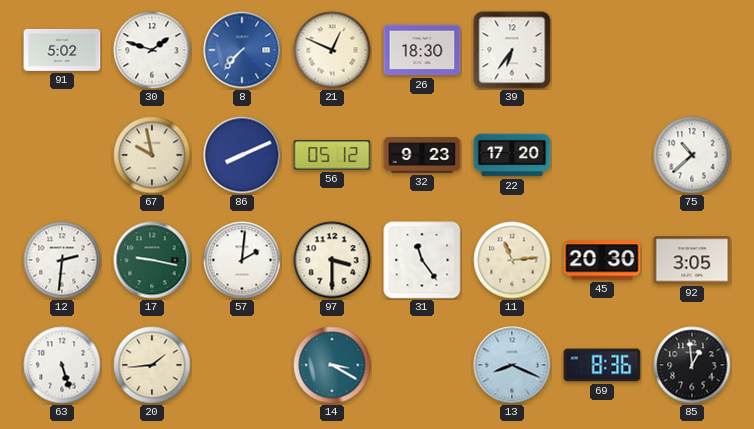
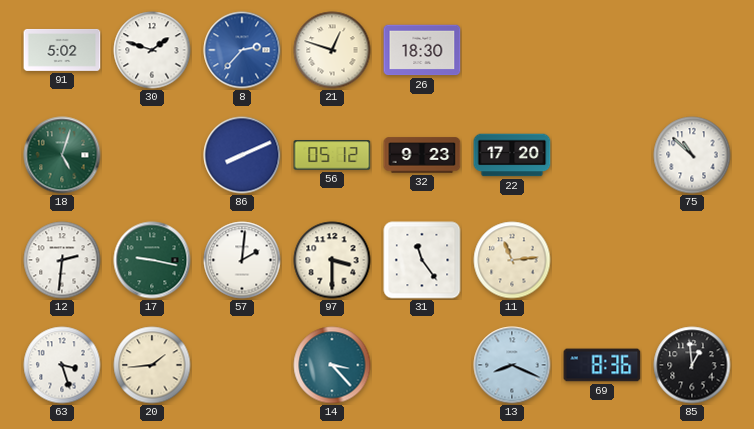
8: 7:37 -> 2:37 (242, 50)
21: 12:49 -> 12:48 (332, 50)
39: 6:36 -> none (512, 50)
18: none -> 5:03 (62, 155)
67: 9:58 -> none (152, 155)
75: 10:38 -> 10:52 (692, 155)
45: 20:30 -> none (602, 260)
92: 3:05 -> none (692, 260)
63: 5:27 -> 3:27 (62, 365)
14: 3:20 -> 3:23 (332, 365)
